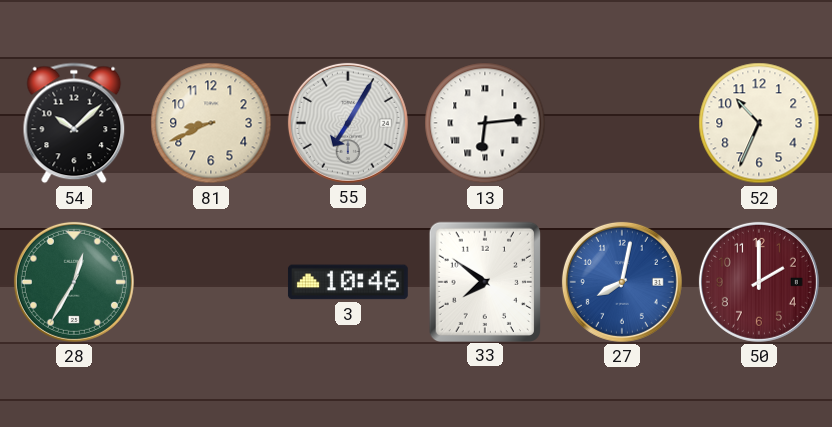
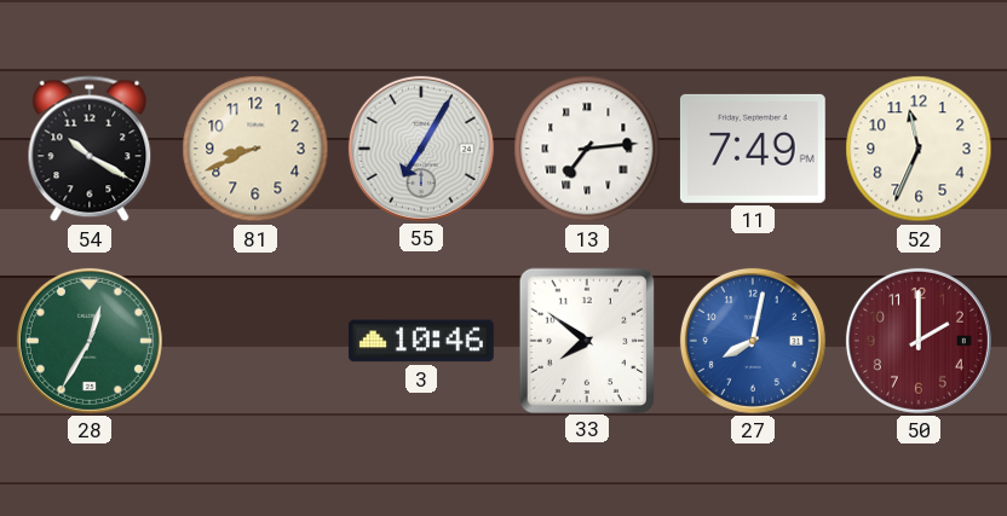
54: 10:08 -> 10:20 (90, 149)
13: 6:14 -> 7:14 (587, 149)
11: none -> 7:49 (753, 149)
52: 10:34 -> 11:34 (919, 149)
